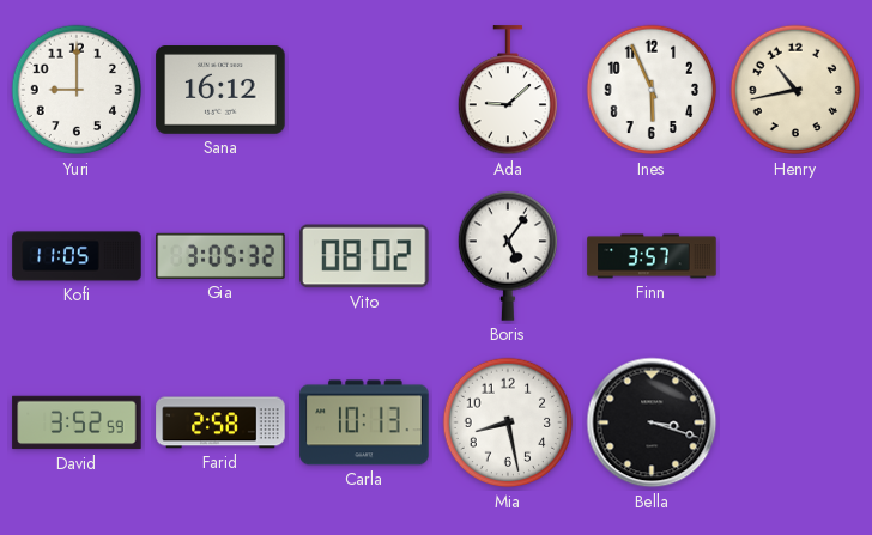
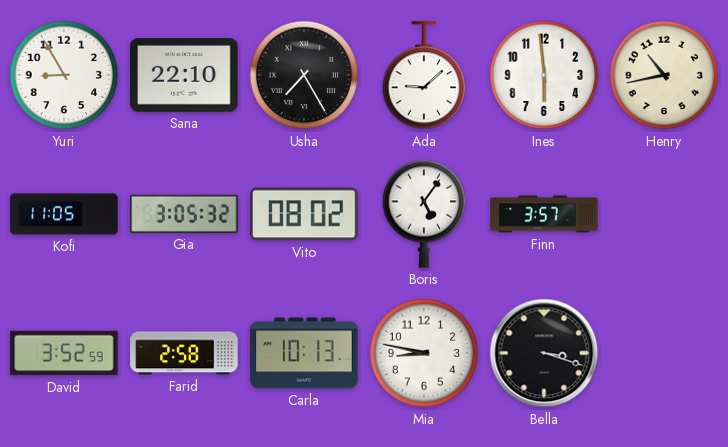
Yuri: 9:00 -> 8:55 (64, 75)
Sana: 16:12 -> 22:10 (184, 76)
Usha: none -> 7:25 (304, 75)
Ines: 5:56 -> 5:59 (544, 75)
Mia: 8:28 -> 8:47 (424, 353)
